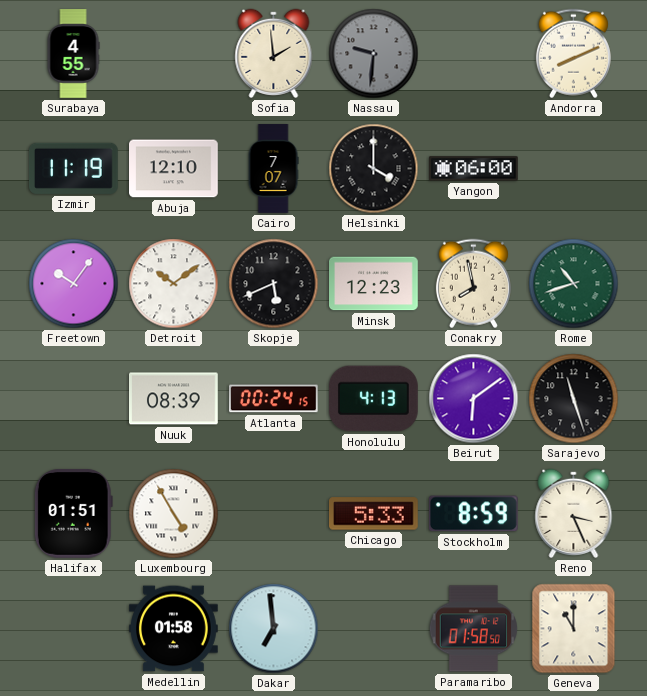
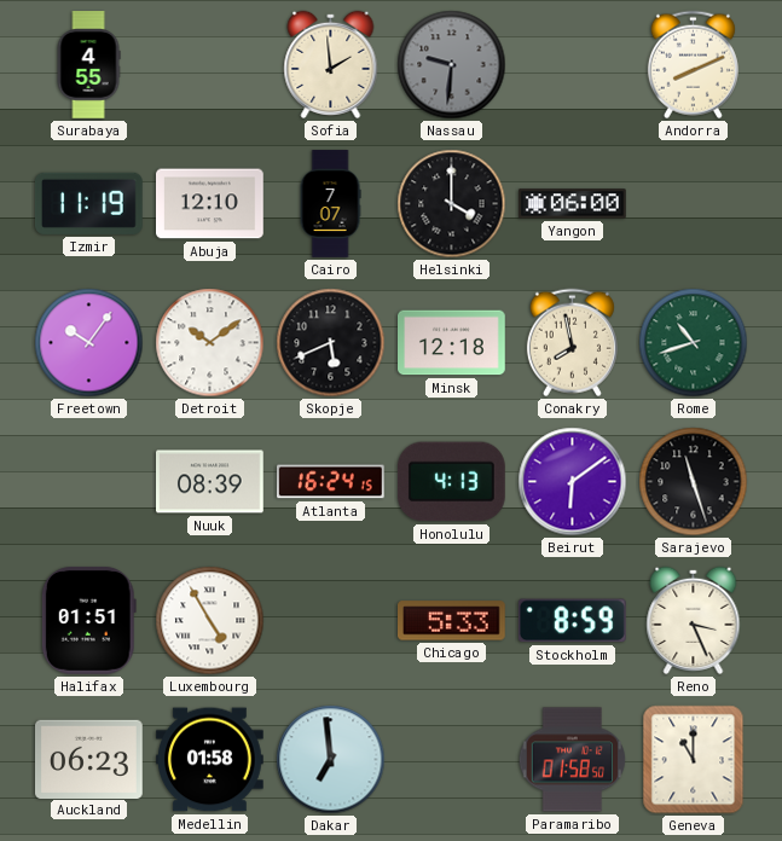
Minsk: 12:23 -> 12:18 (452, 343)
Atlanta: 00:24 -> 16:24 (331, 482)
Auckland: none -> 06:23 (89, 759)
